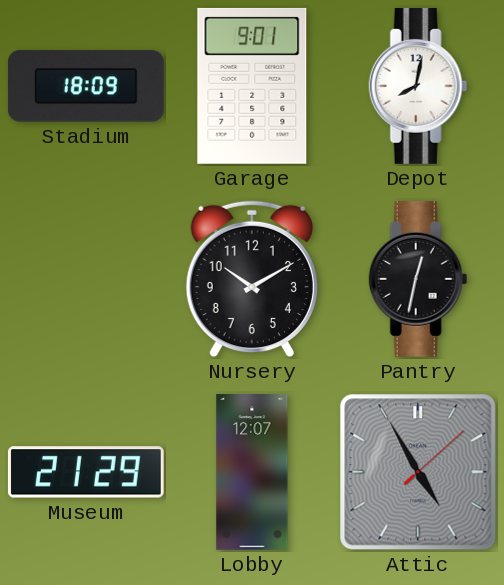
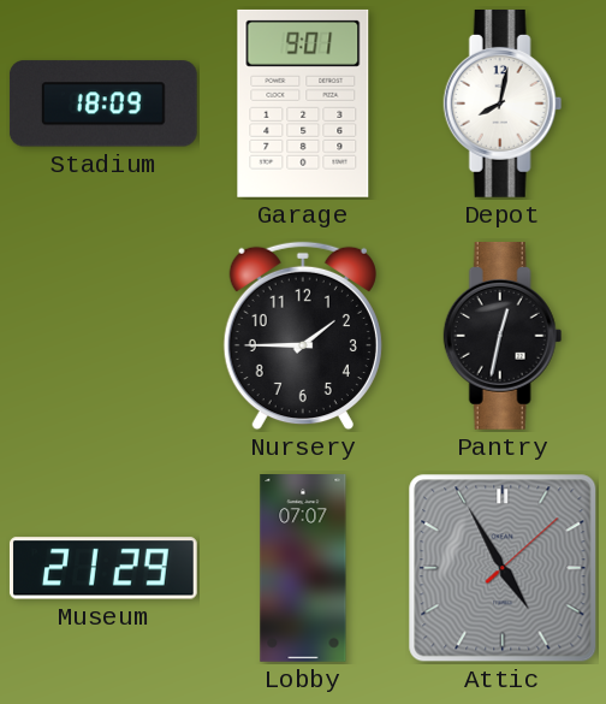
Nursery: 10:10 -> 1:45 (303, 336)
Lobby: 12:07 -> 07:07 (303, 569)
